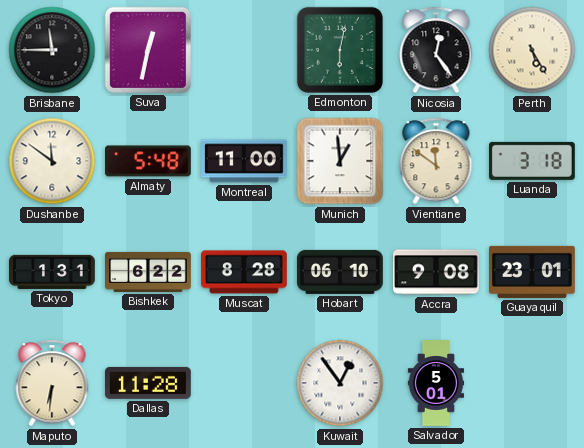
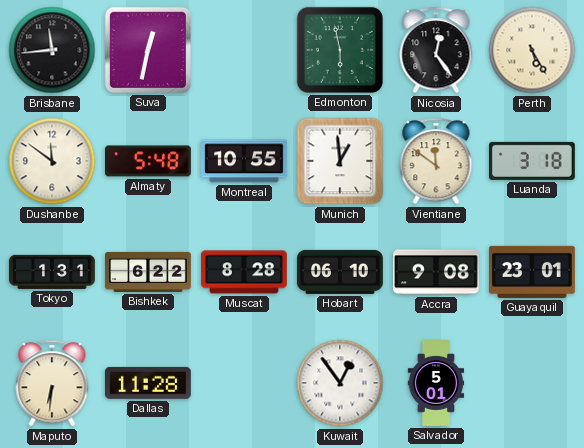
Brisbane: 11:45 -> 11:44 (52, 50)
Edmonton: 6:02 -> 5:58 (340, 50)
Montreal: 11:00 -> 10:55 (245, 161)
